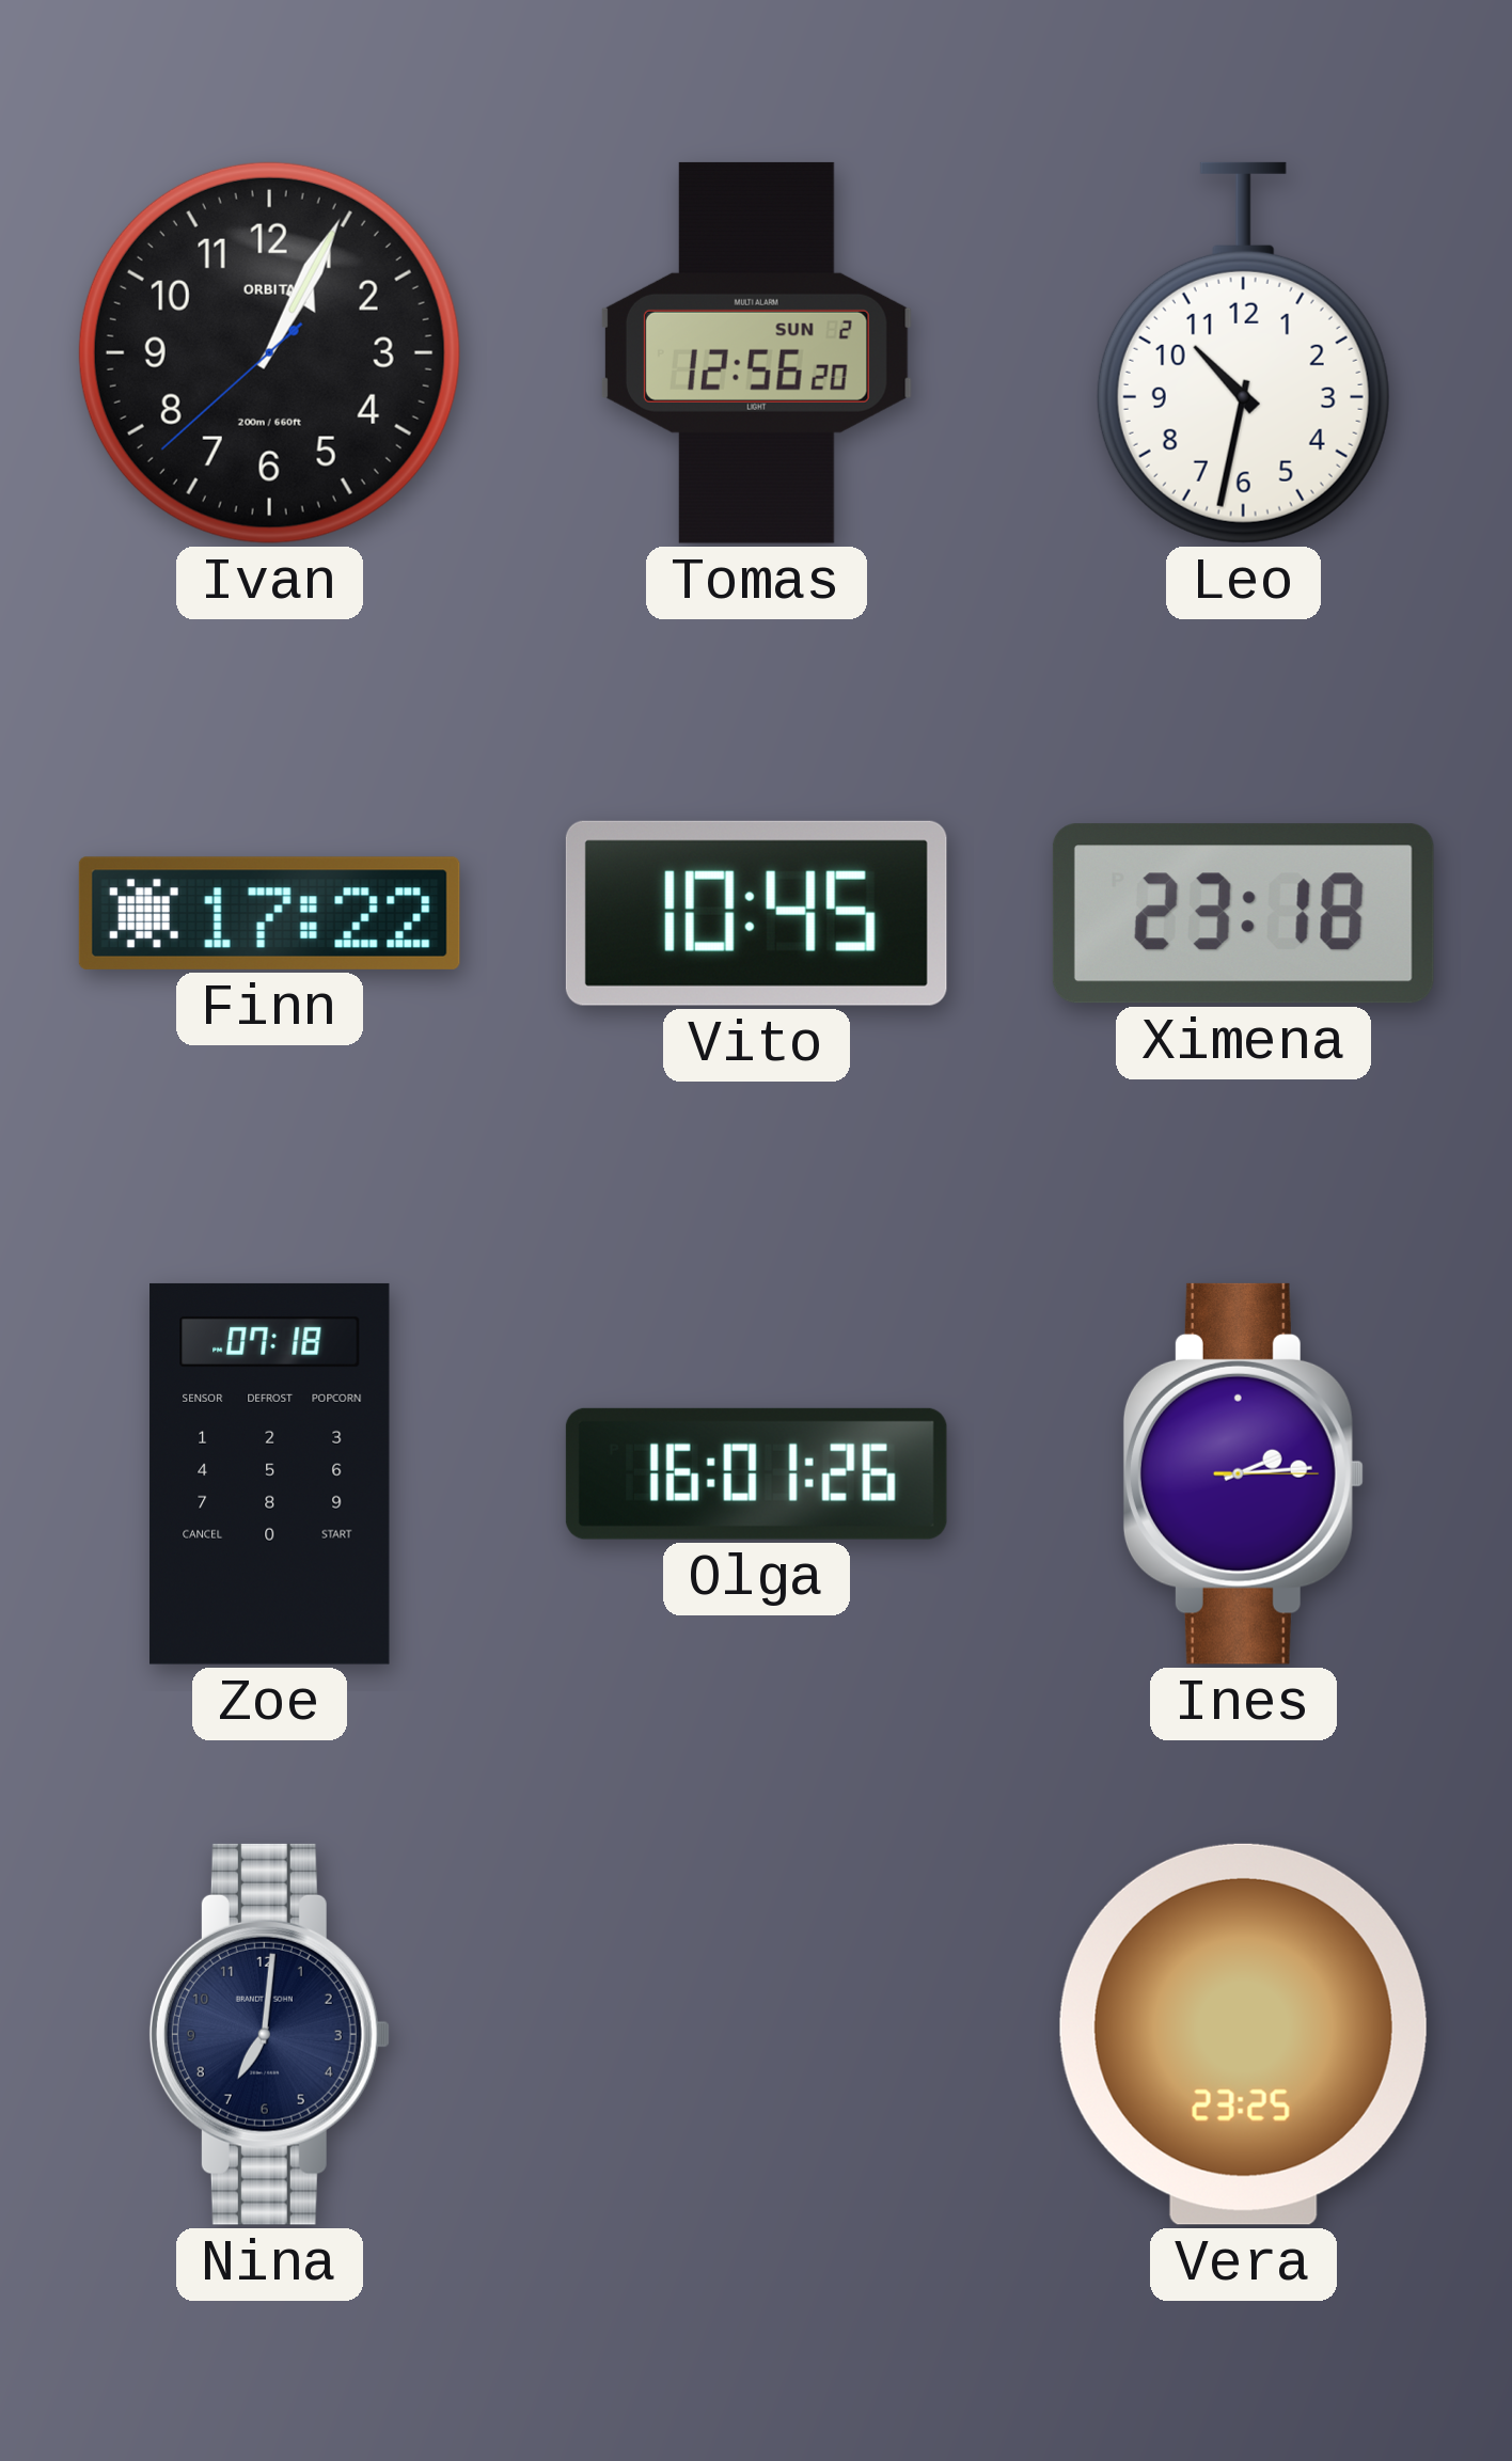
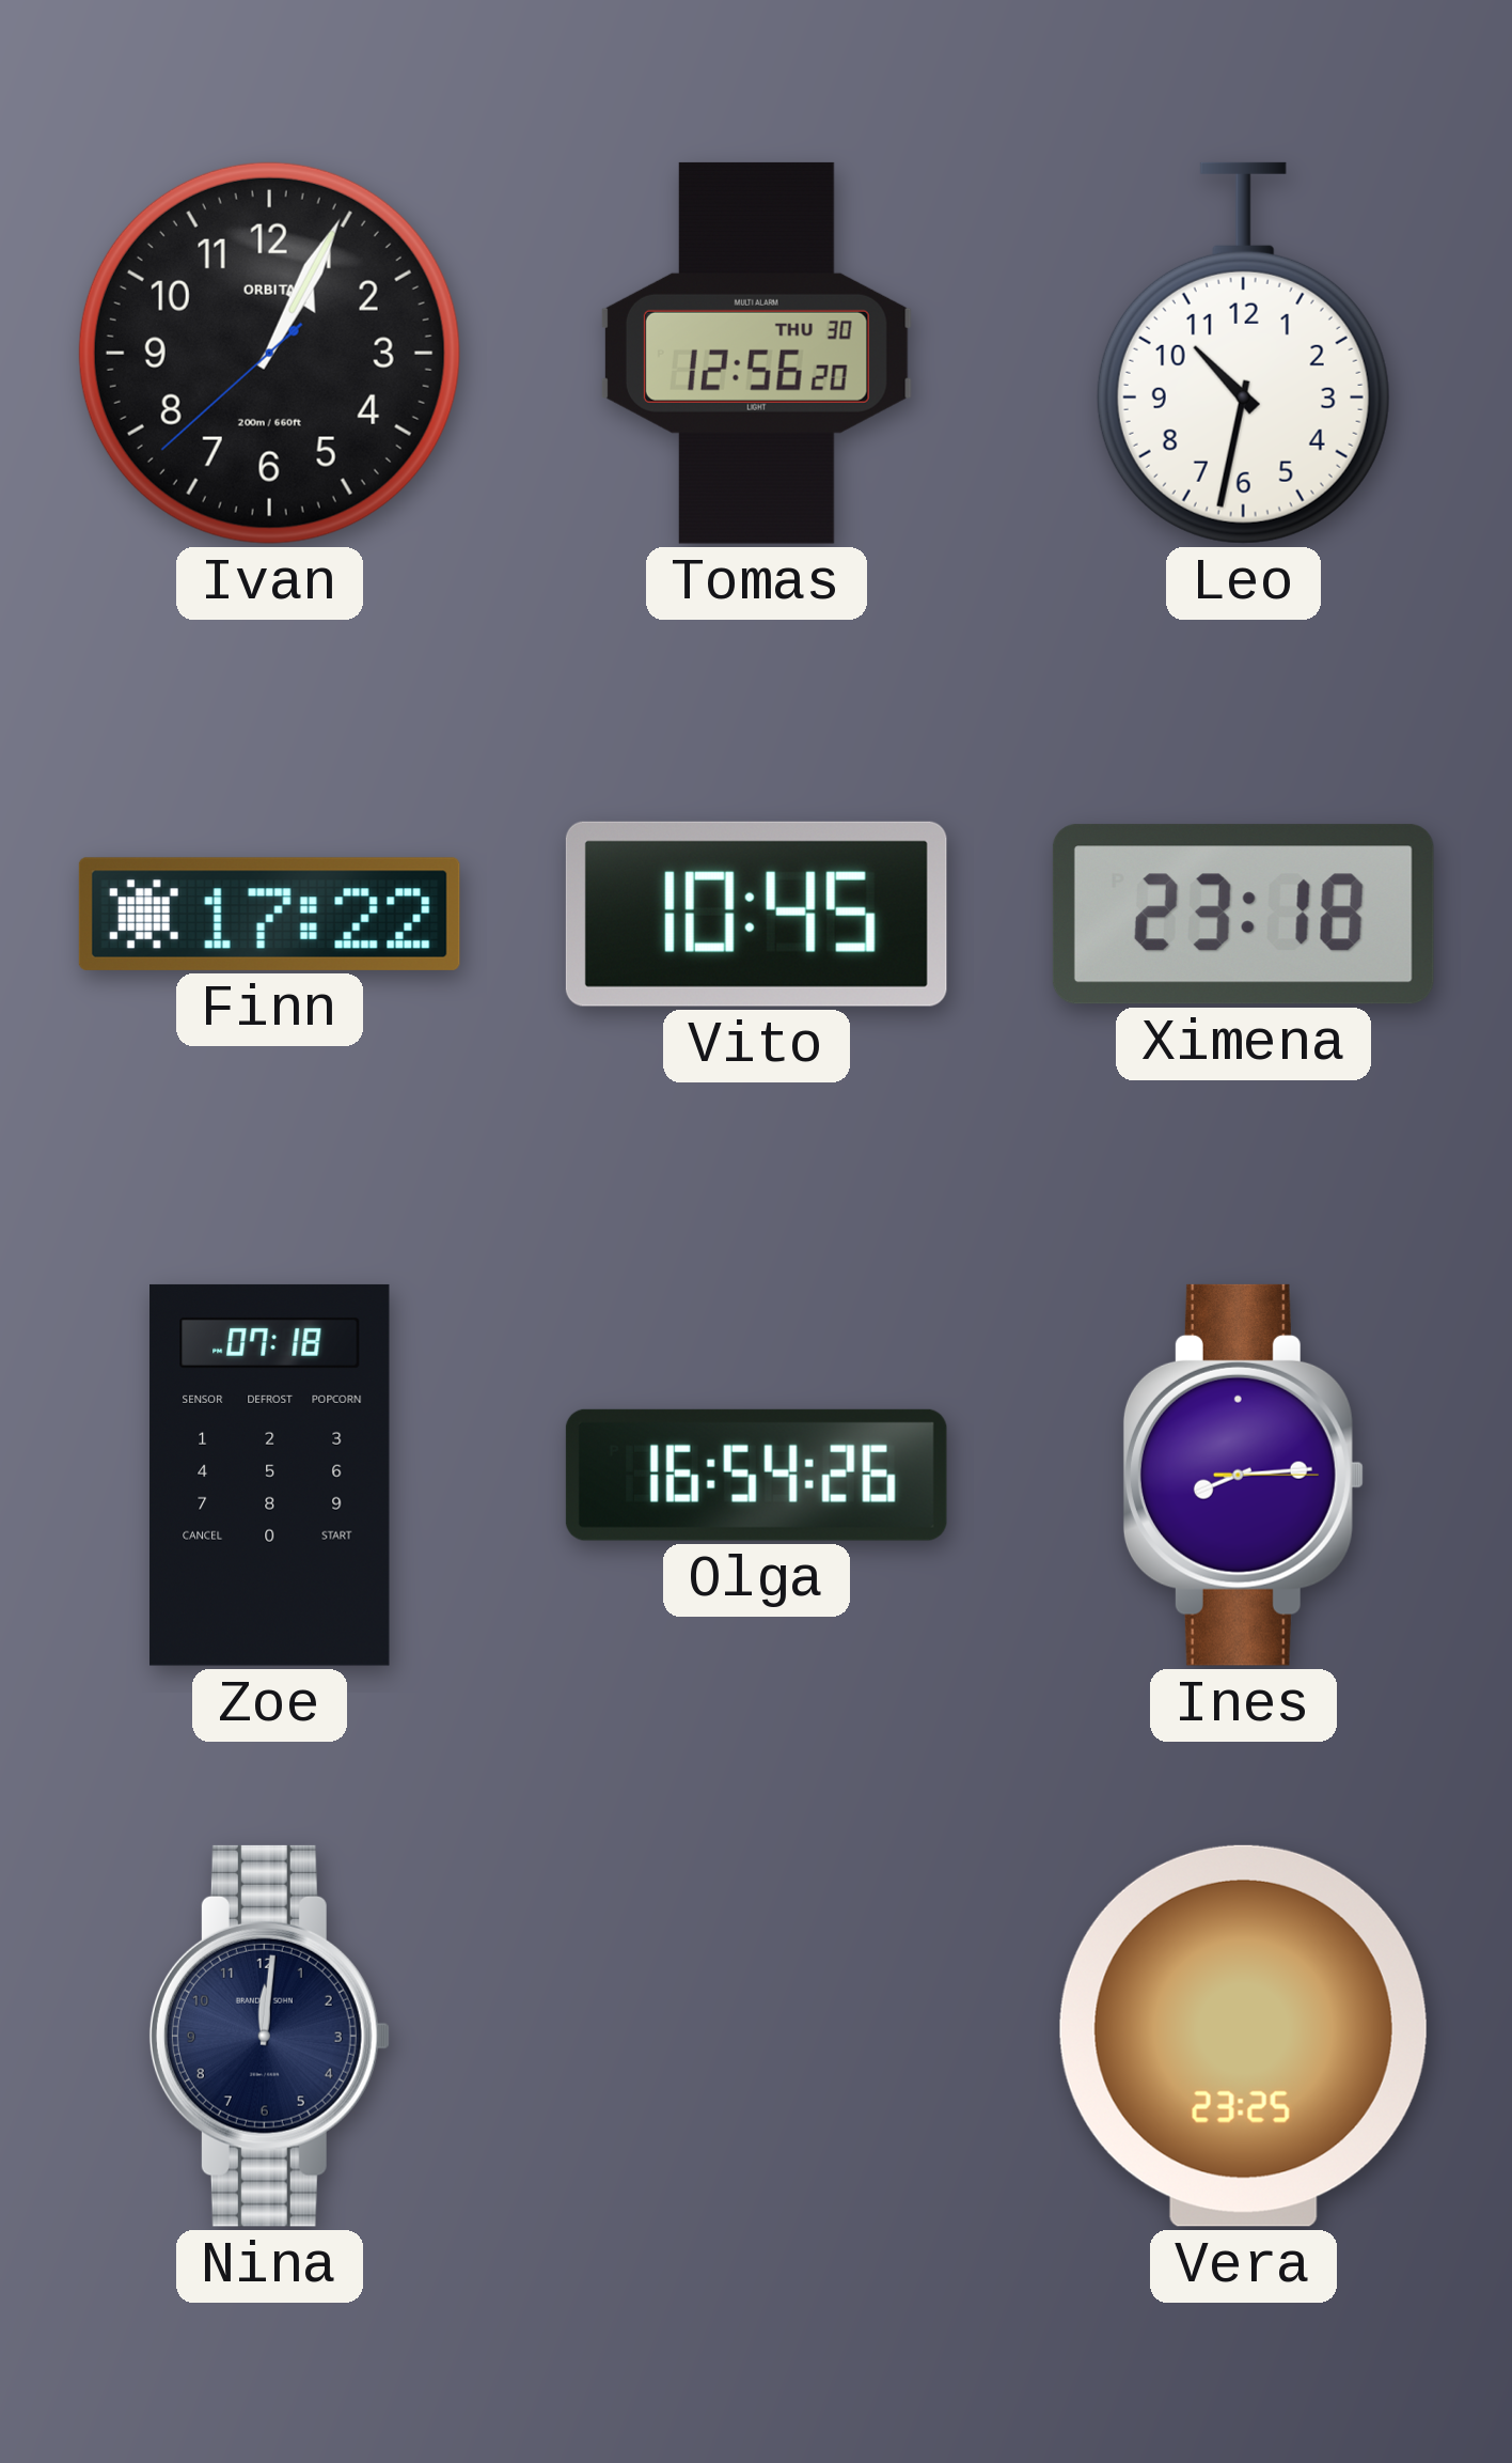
Tomas date: SUN 2 -> THU 30 (756, 353)
Olga: 16:01 -> 16:54 (756, 1475)
Ines: 2:14 -> 8:14 (1243, 1475)
Nina: 7:01 -> 12:01 (269, 2036)
